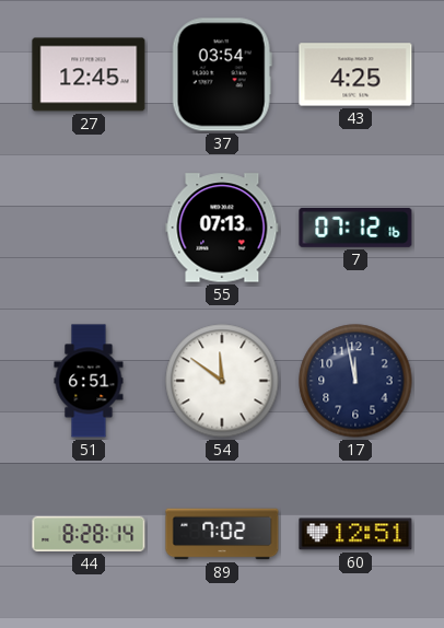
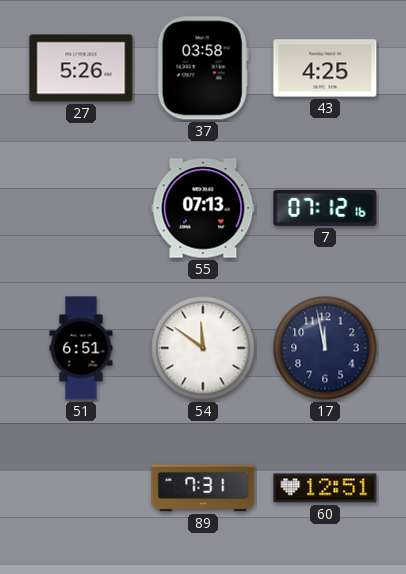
27: 12:45 -> 5:26 (81, 68)
37: 03:54 -> 03:58 (203, 68)
44: 8:28 -> none (89, 534)
89: 7:02 -> 7:31 (203, 488)
